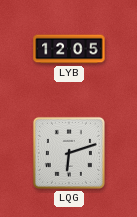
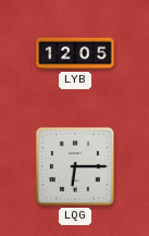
LQG: 6:12 -> 6:15 (75, 166)
